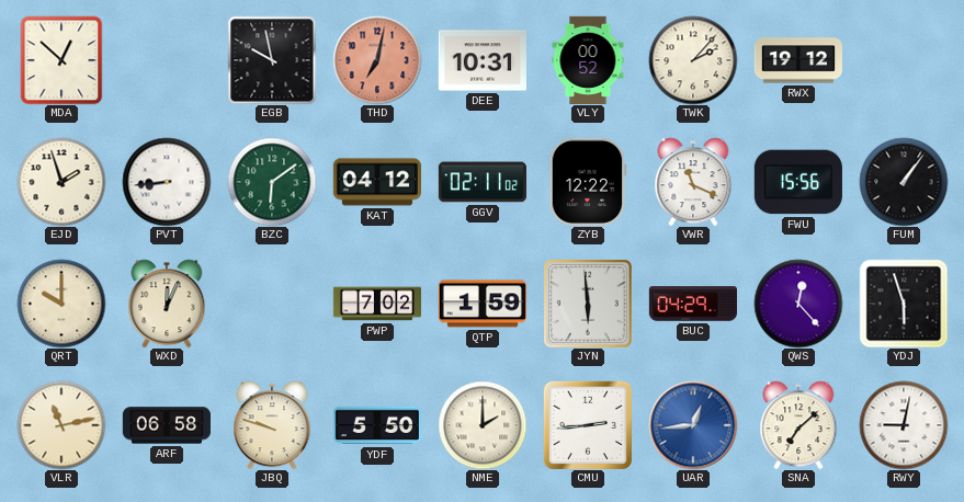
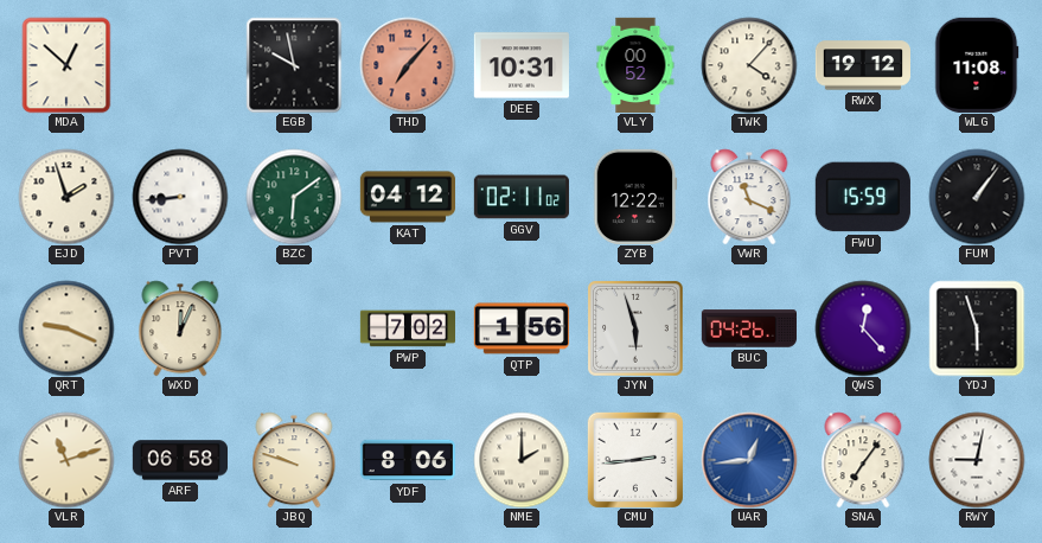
THD: 7:02 -> 7:07 (408, 65)
TWK: 2:07 -> 4:07 (749, 65)
WLG: none -> 11:08 (977, 65)
FWU: 15:56 -> 15:59 (863, 197)
QRT: 10:00 -> 9:19 (66, 328)
QTP: 1:59 -> 1:56 (522, 328)
JYN: 5:59 -> 5:57 (635, 328)
BUC: 04:29 -> 04:26 (748, 328)
VLR: 11:13 -> 11:12 (66, 460)
YDF: 5:50 -> 8:06 (408, 460)
SNA: 7:08 -> 7:06 (863, 460)
